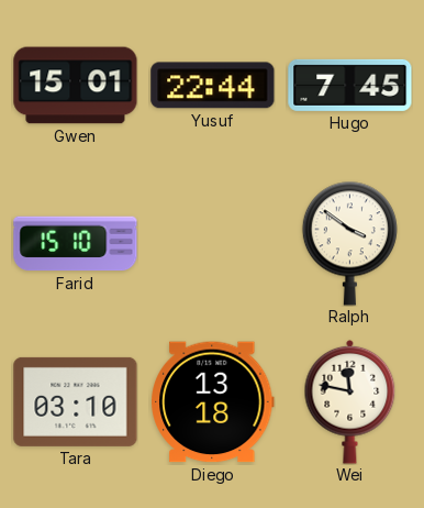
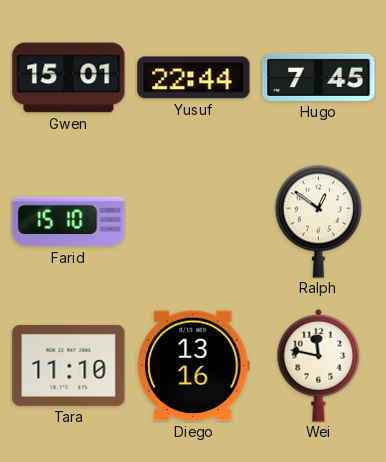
Ralph: 3:51 -> 12:51 (318, 221)
Tara: 03:10 -> 11:10 (69, 365)
Diego: 13:18 -> 13:16 (194, 366)
